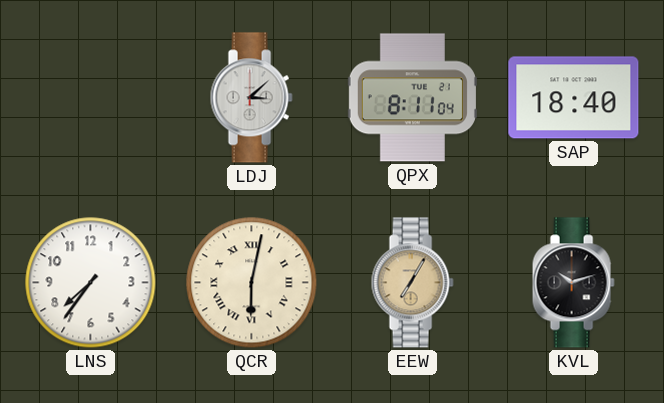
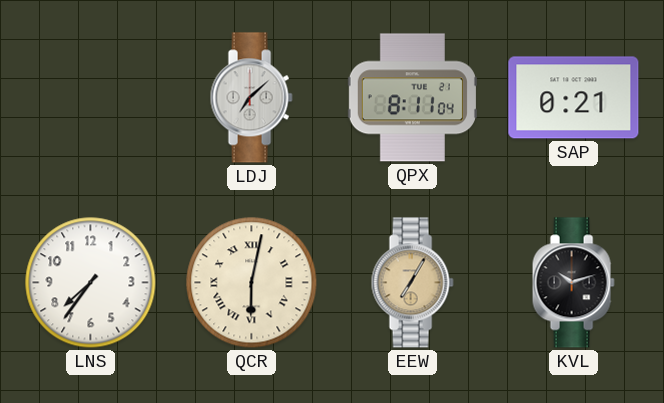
LDJ: 3:08 -> 7:08 (251, 98)
SAP: 18:40 -> 0:21 (574, 98)
